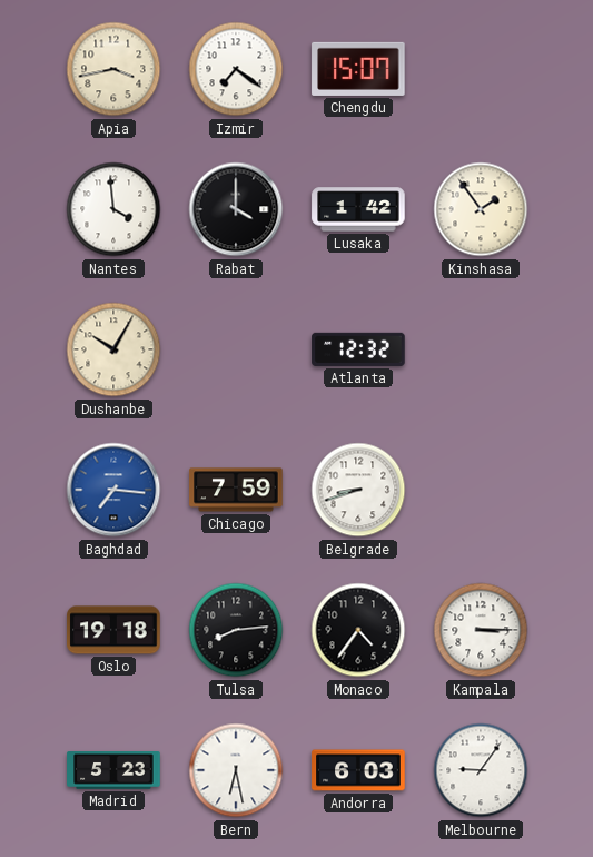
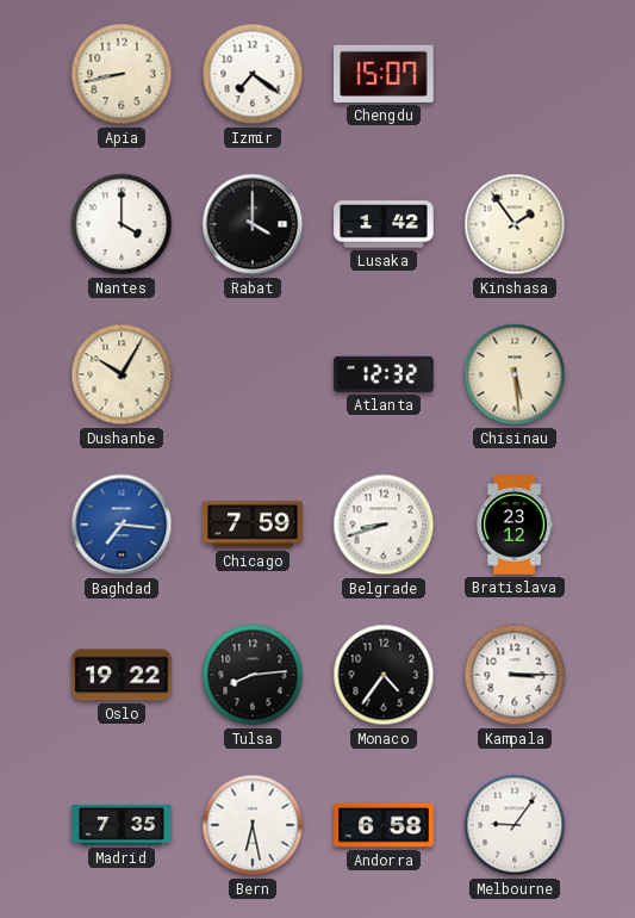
Apia: 3:43 -> 8:43 (122, 74)
Nantes: 3:59 -> 4:00 (122, 224)
Chisinau: none -> 5:29 (515, 374)
Bratislava: none -> 23:12 (515, 525)
Oslo: 19:18 -> 19:22 (122, 675)
Madrid: 5:23 -> 7:35 (122, 826)
Andorra: 6:03 -> 6:58 (384, 825)
